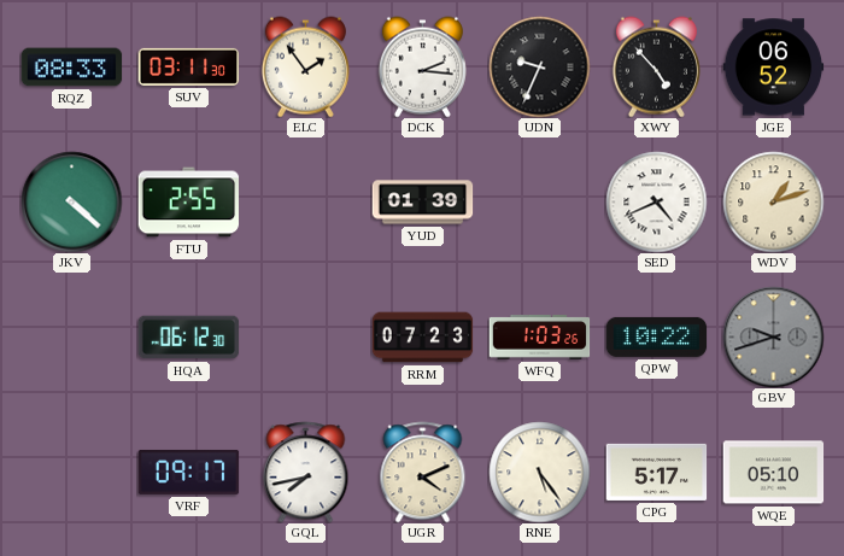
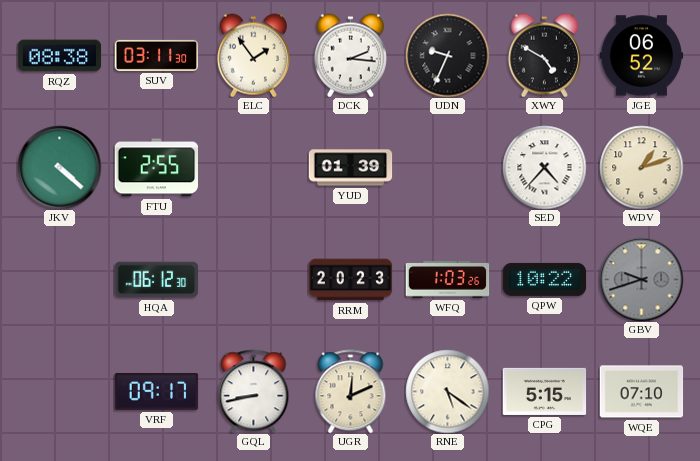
RQZ: 08:33 -> 08:38 (59, 56)
XWY: 4:53 -> 4:50 (544, 55)
SED: 4:41 -> 4:37 (544, 167)
RRM: 07:23 -> 20:23 (350, 280)
GQL: 7:43 -> 8:43 (254, 391)
UGR: 4:11 -> 12:11 (351, 391)
RNE: 5:24 -> 5:21 (447, 391)
CPG: 5:17 -> 5:15 (544, 391)
WQE: 05:10 -> 07:10 (641, 392)
